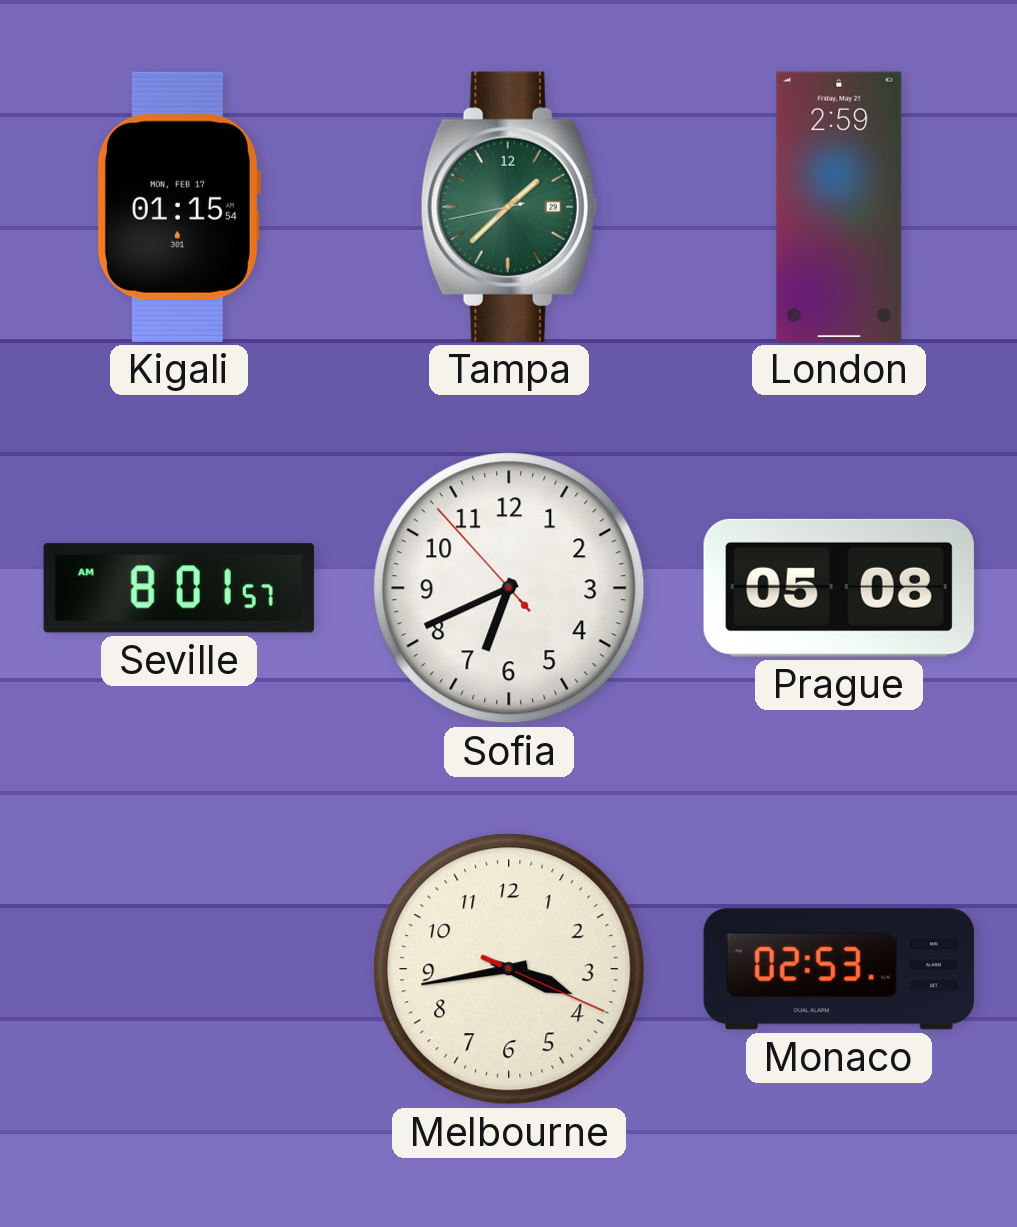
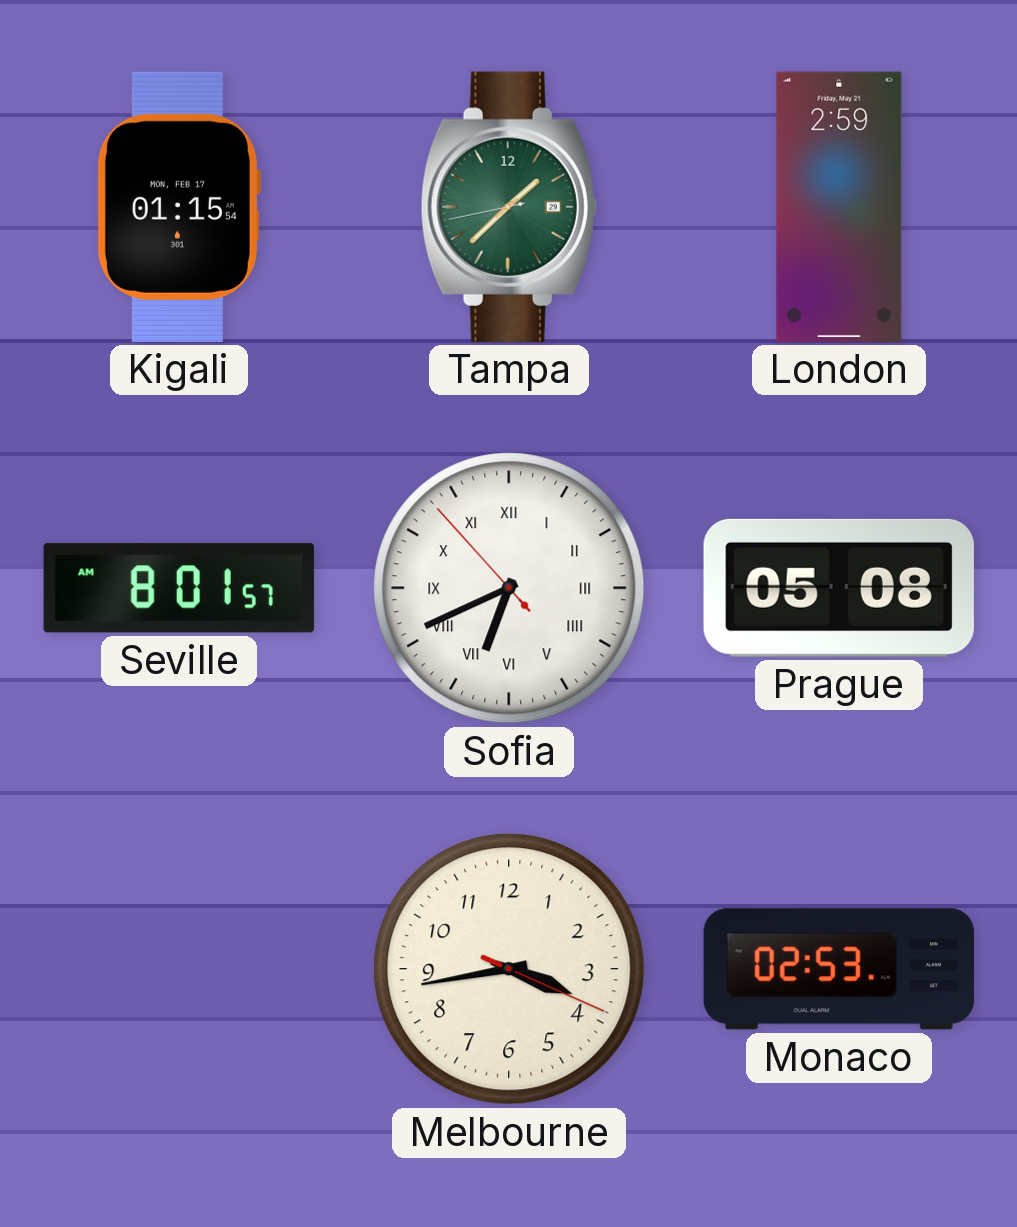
Sofia numerals: Arabic -> Roman (509, 588)
